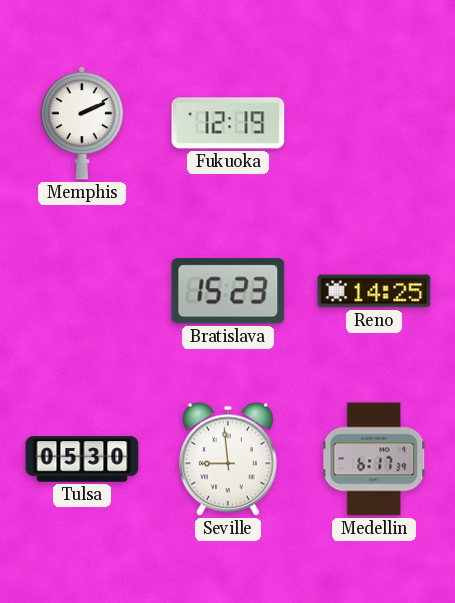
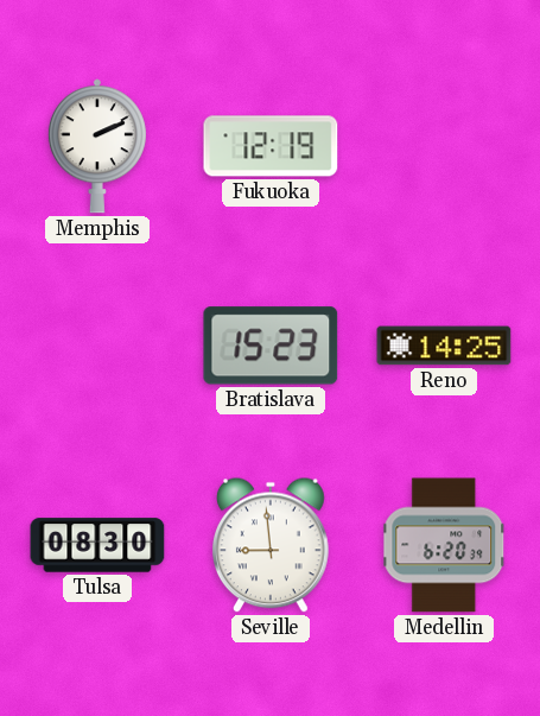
Tulsa: 05:30 -> 08:30 (97, 545)
Medellin: 6:17 -> 6:20 (444, 545)
